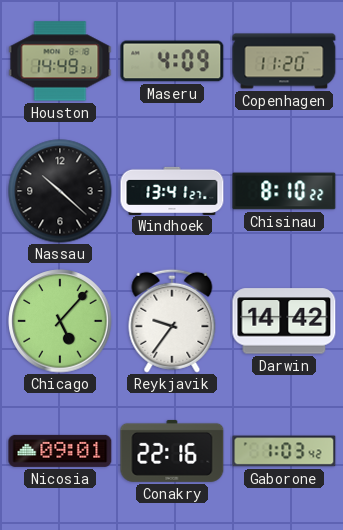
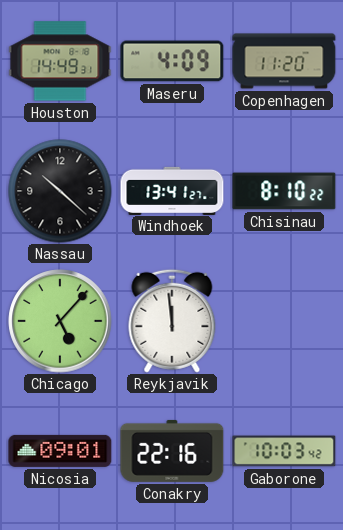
Reykjavik: 9:36 -> 11:59 (172, 321)
Darwin: 14:42 -> none (284, 321)
Gaborone: 1:03 -> 10:03 (284, 451)
